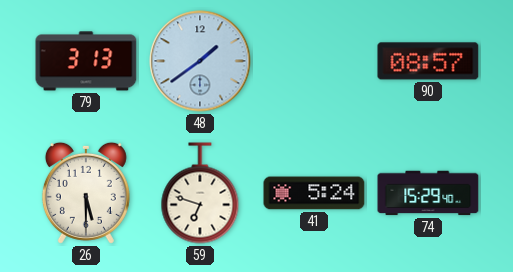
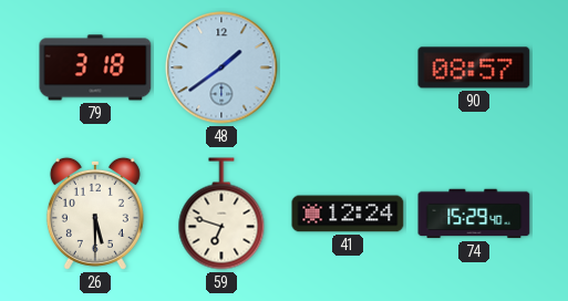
79: 3:13 -> 3:18 (95, 68)
41: 5:24 -> 12:24 (348, 214)
